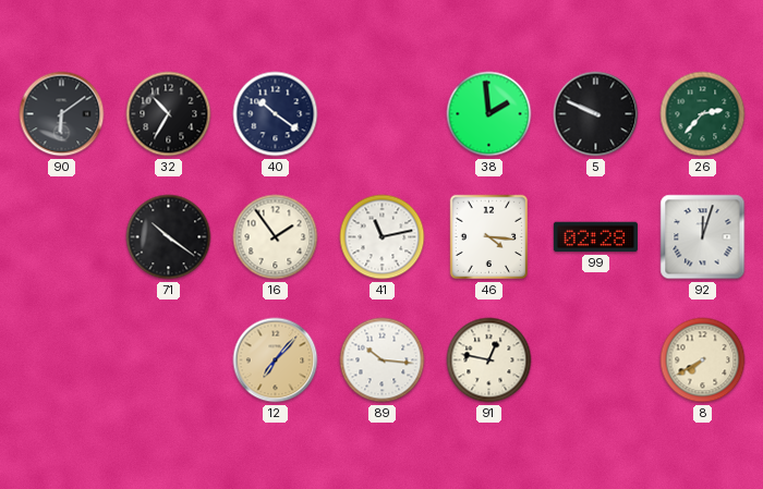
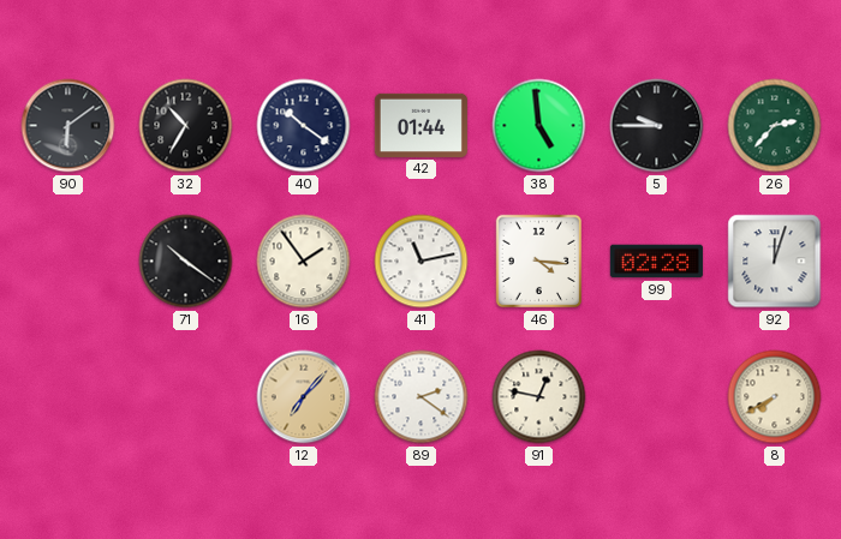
42: none -> 01:44 (421, 125)
38: 1:59 -> 4:59 (539, 126)
5: 9:49 -> 9:45 (657, 126)
89: 10:16 -> 2:21 (422, 397)
